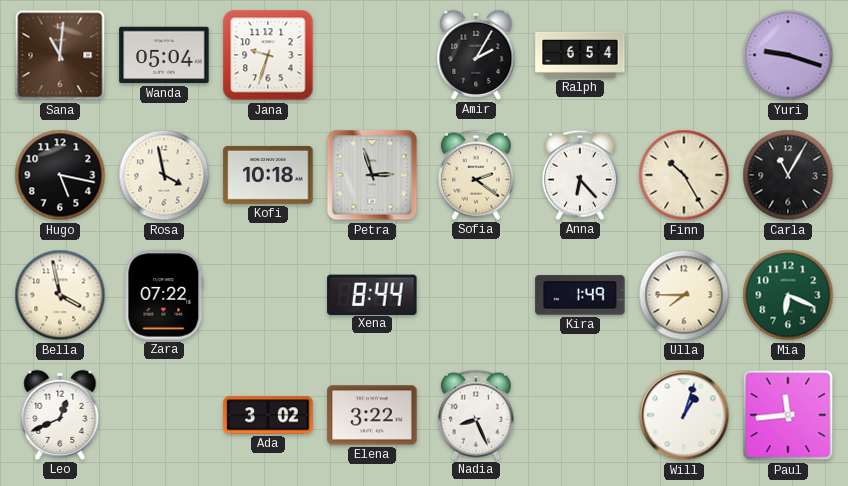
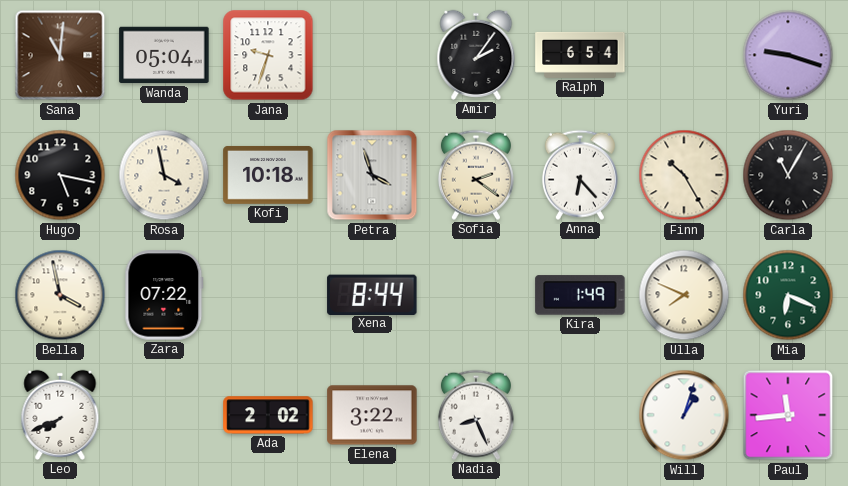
Amir: 2:05 -> 2:06 (476, 55)
Petra: 2:57 -> 3:57 (372, 175)
Ulla: 7:45 -> 7:49 (684, 295)
Leo: 12:41 -> 7:41 (60, 415)
Ada: 3:02 -> 2:02 (268, 415)
